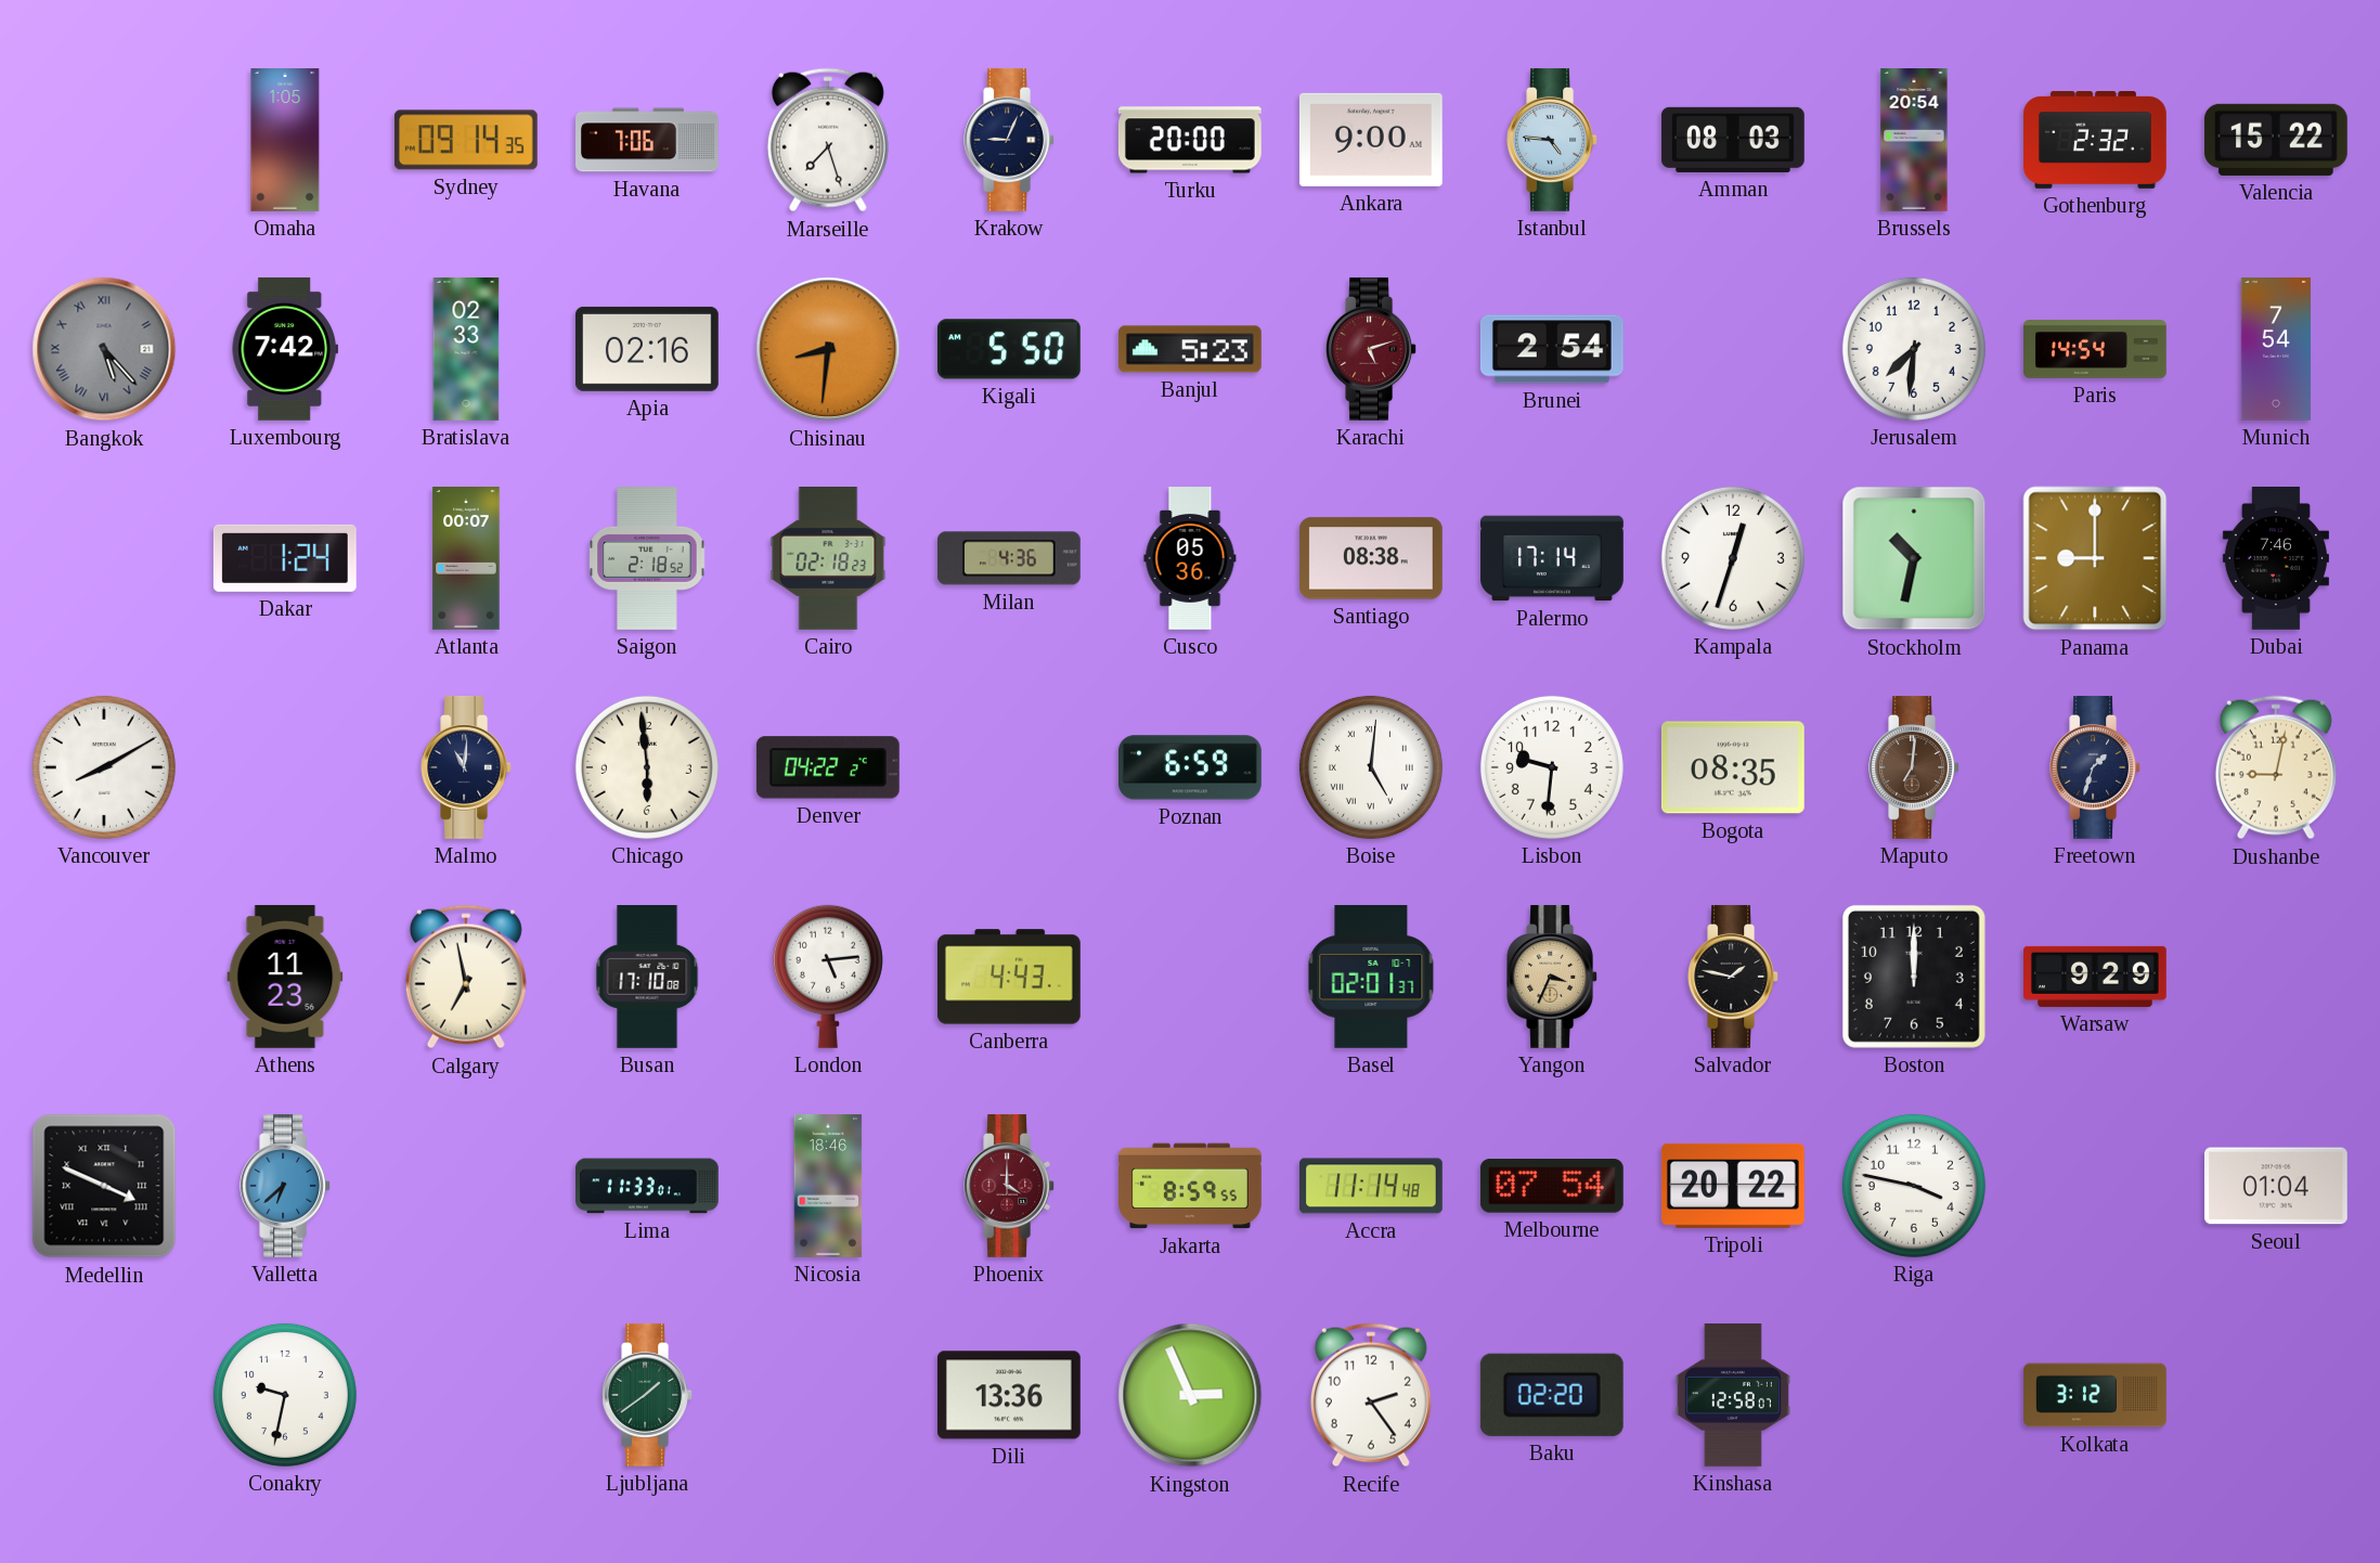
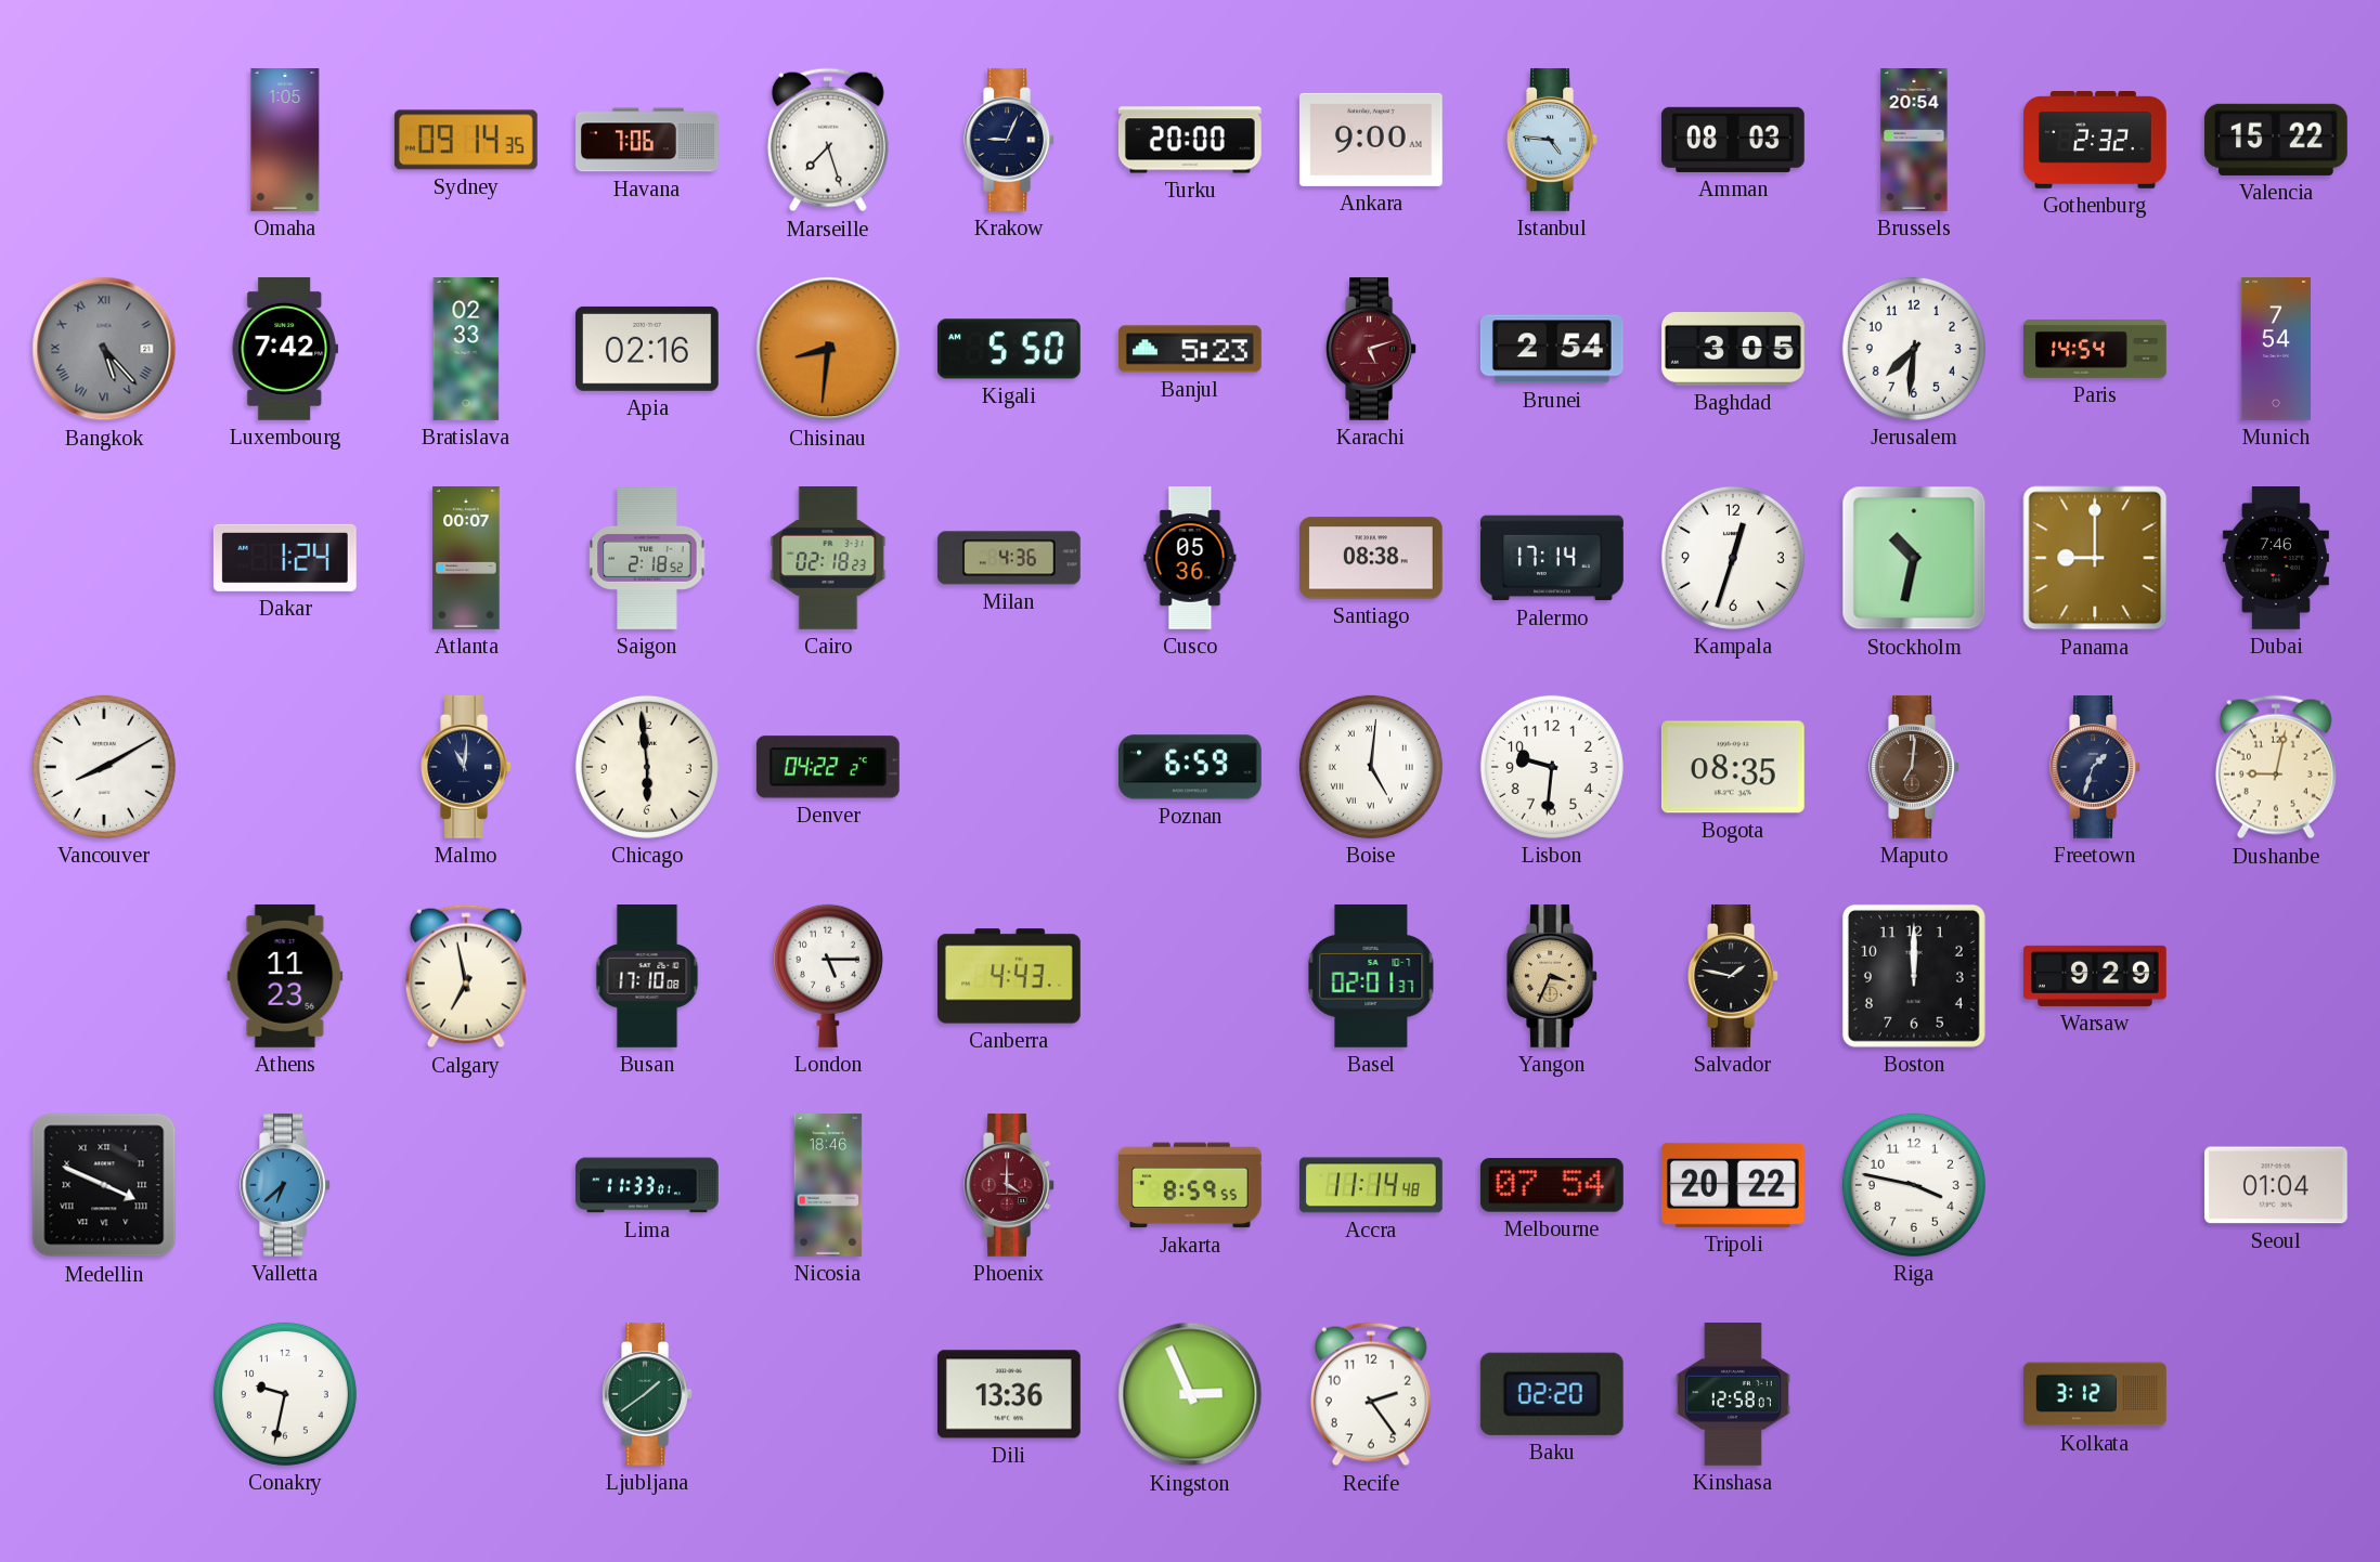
Baghdad: none -> 3:05 (1734, 350)
London: 5:14 -> 5:15 (828, 976)
